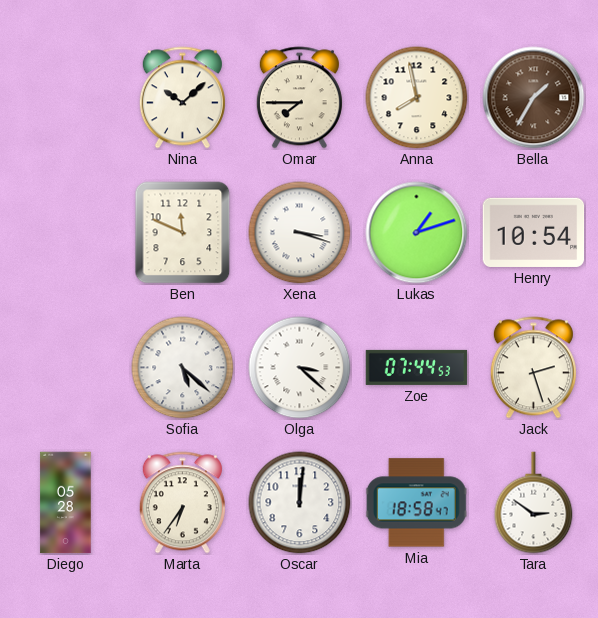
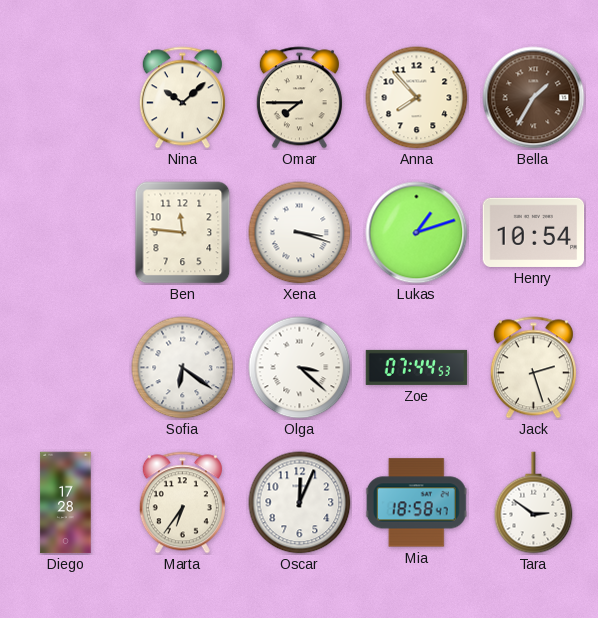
Anna: 7:58 -> 7:53 (417, 98)
Ben: 11:49 -> 11:46 (183, 233)
Sofia: 5:22 -> 6:21 (183, 368)
Diego: 05:28 -> 17:28 (66, 503)
Oscar: 12:01 -> 12:04 (300, 503)
